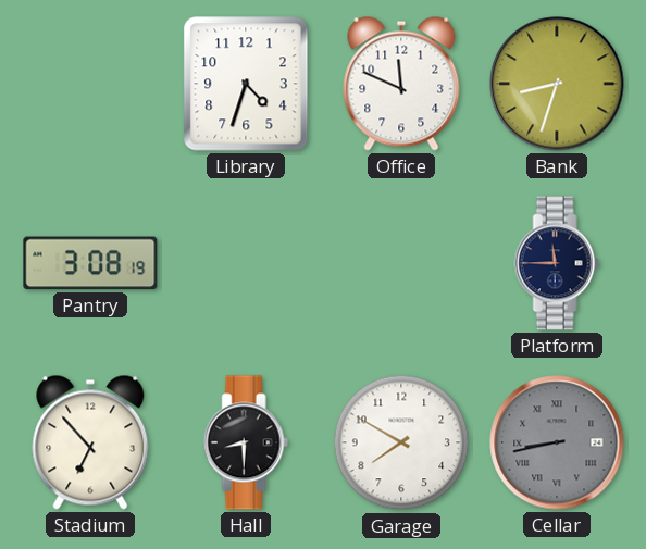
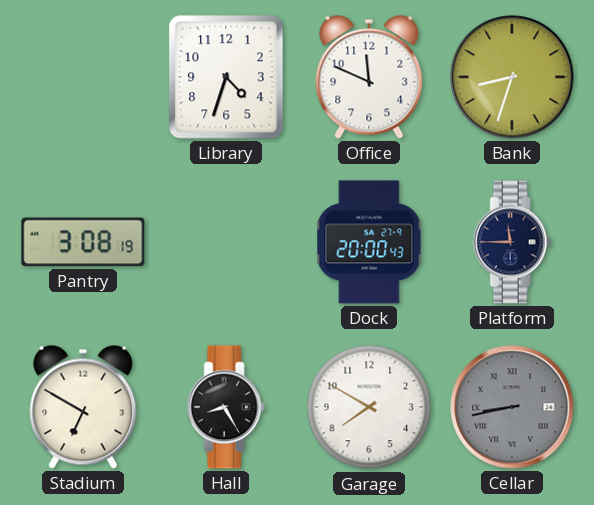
Dock: none -> 20:00 (369, 242)
Stadium: 6:53 -> 6:50 (83, 407)
Hall: 8:30 -> 8:25 (226, 407)
